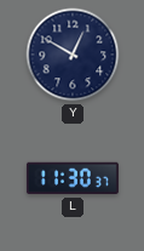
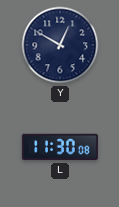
L: 11:30:37 -> 11:30:08 (60, 147)
